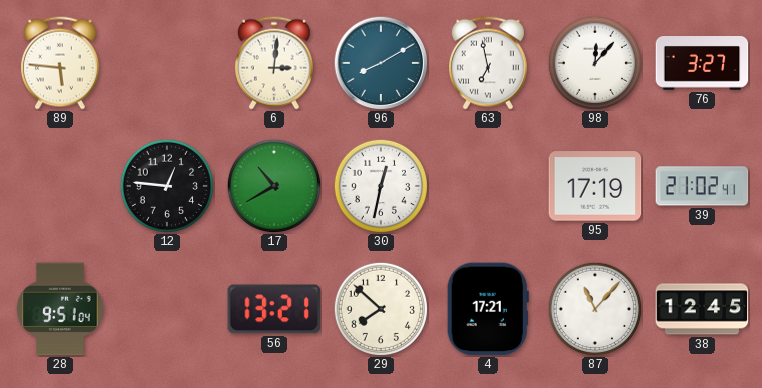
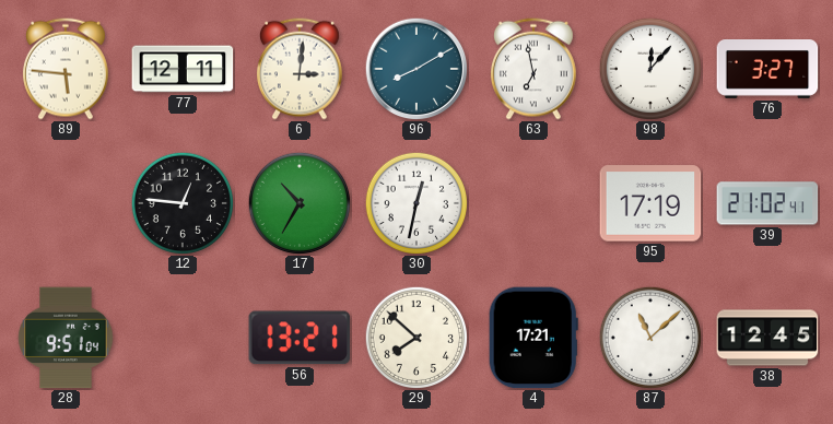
77: none -> 12:11 (183, 69)
17: 10:40 -> 10:35 (298, 202)
87: 11:07 -> 11:08 (649, 337)
